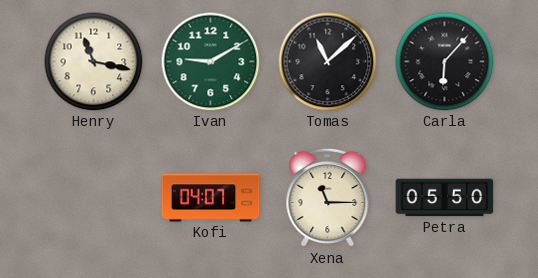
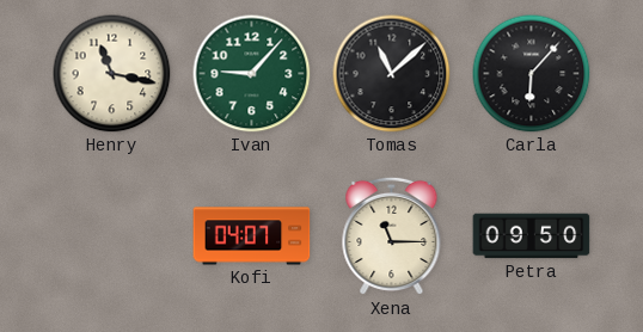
Ivan: 9:10 -> 9:07 (252, 74)
Petra: 05:50 -> 09:50 (532, 236)
